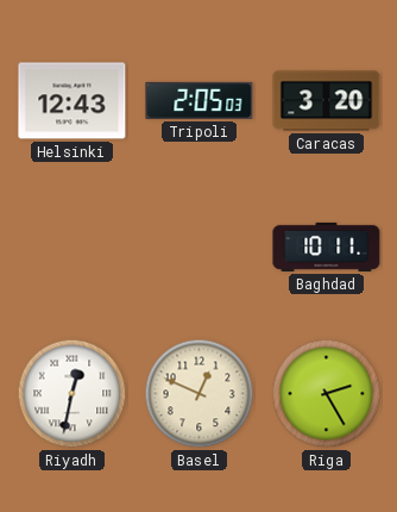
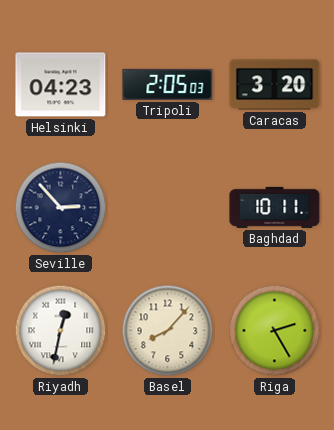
Helsinki: 12:43 -> 04:23 (61, 85)
Seville: none -> 2:53 (61, 208)
Basel: 12:49 -> 8:07 (168, 331)
